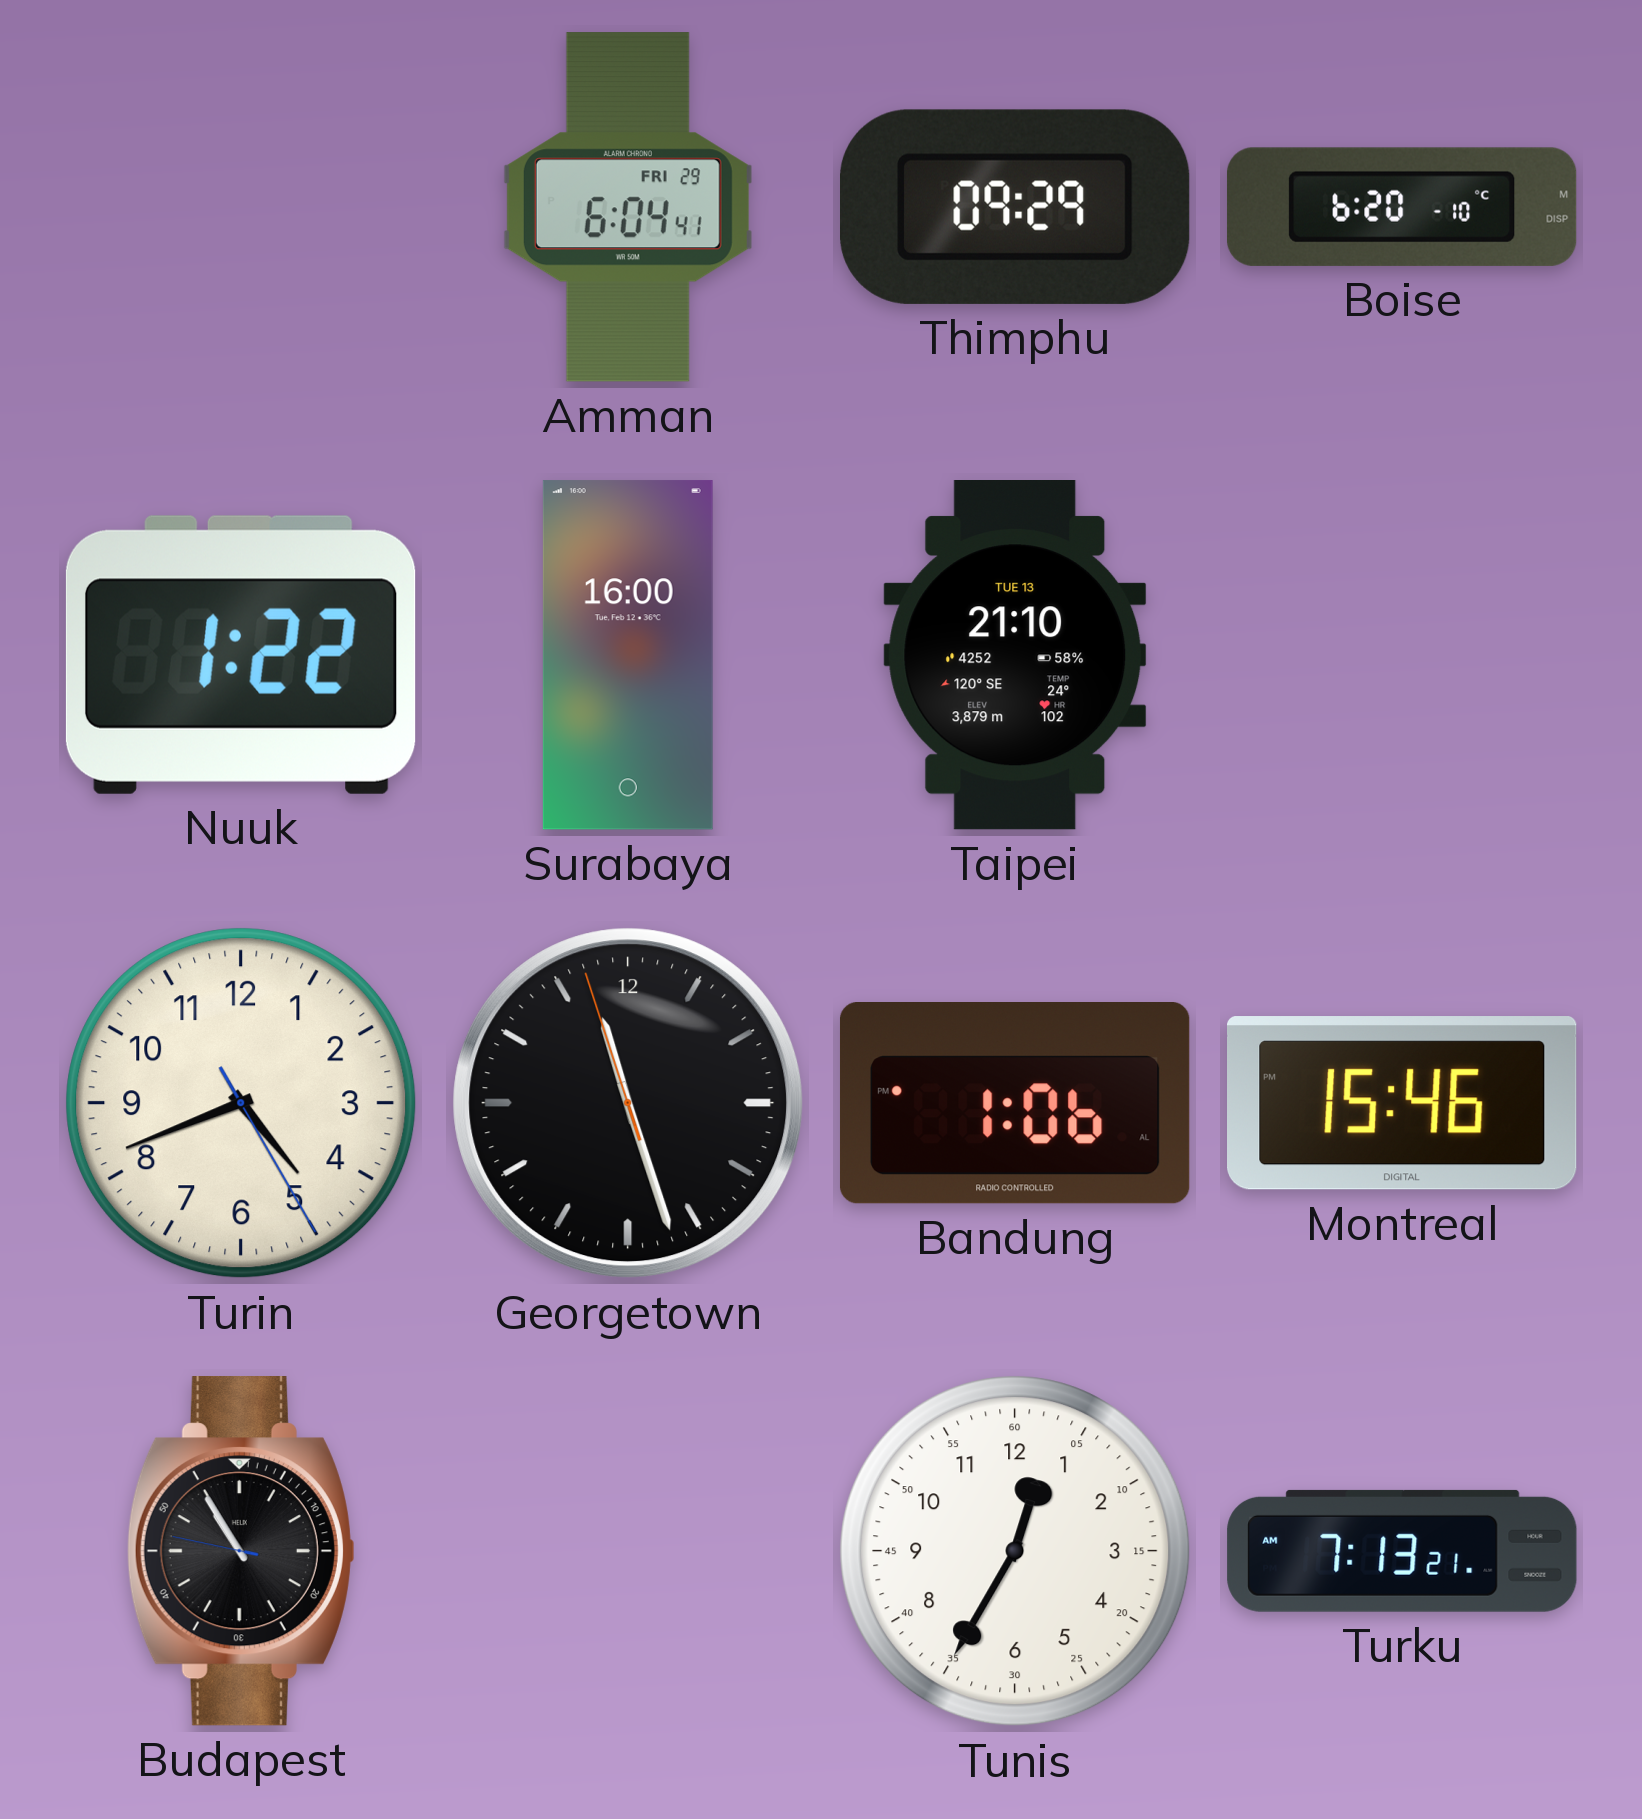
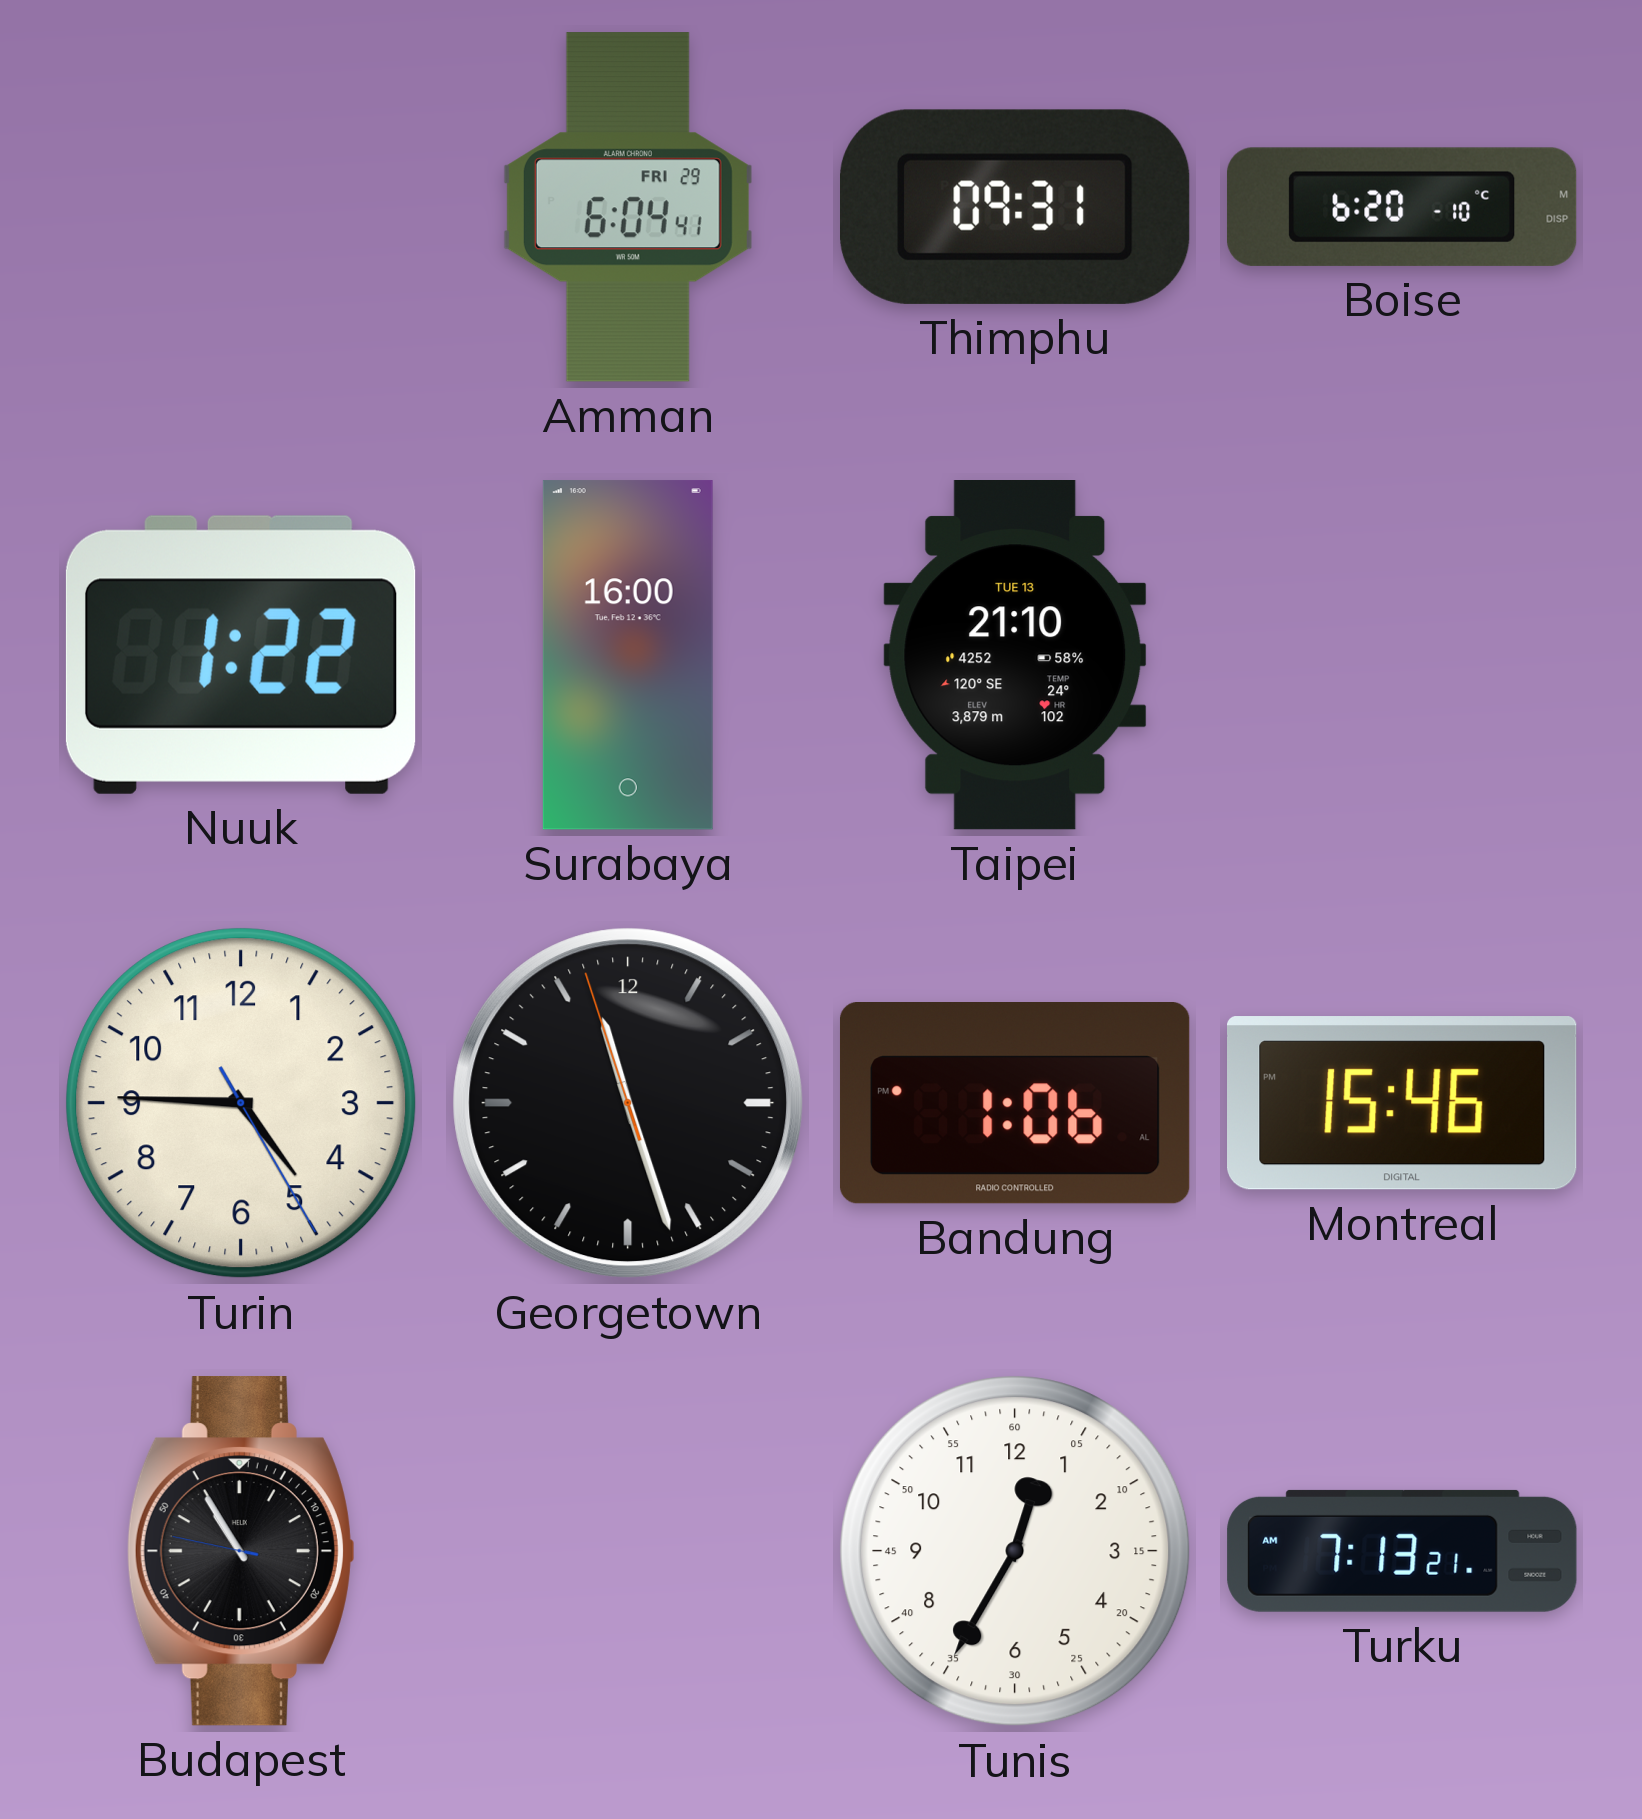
Thimphu: 09:29 -> 09:31 (1016, 207)
Turin: 4:41 -> 4:45 (241, 1103)
